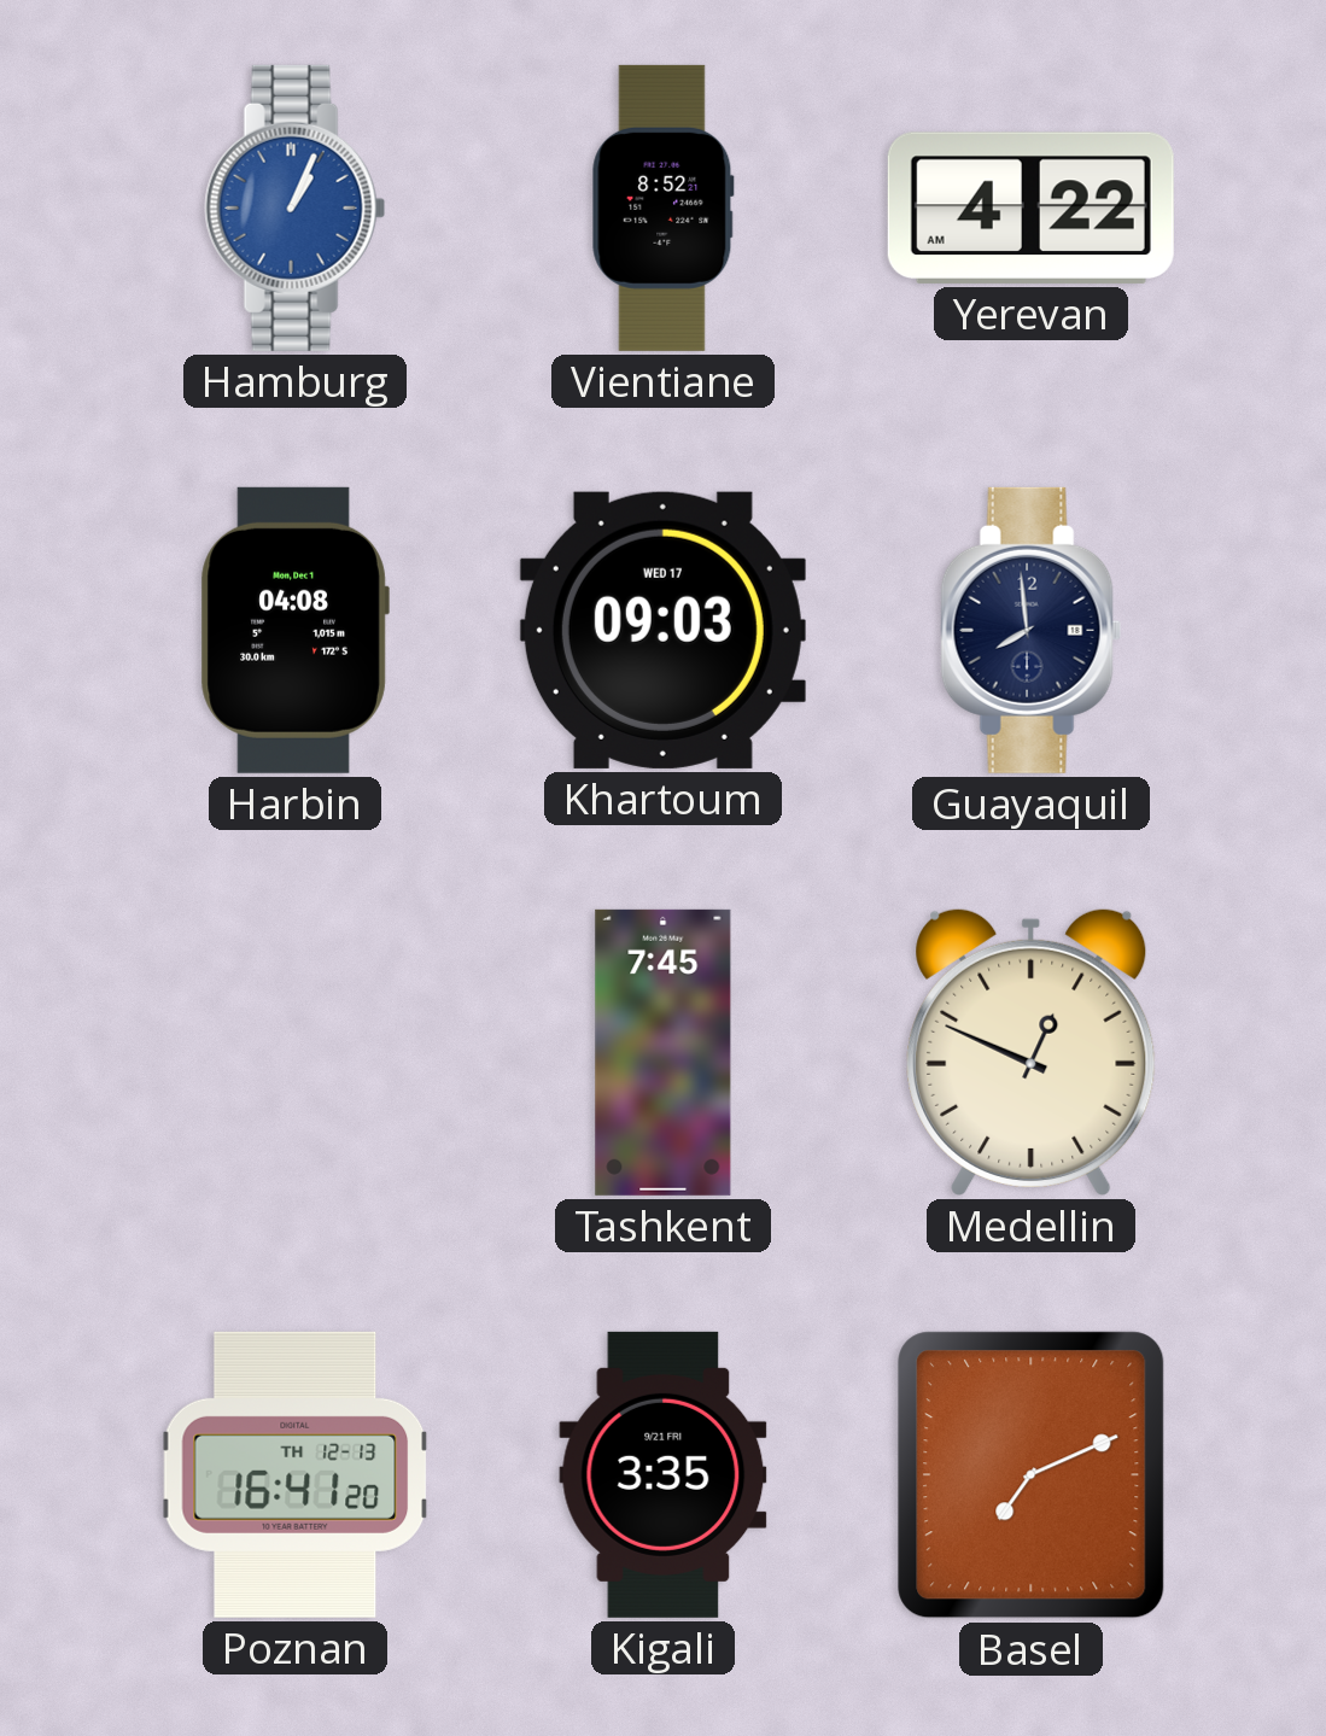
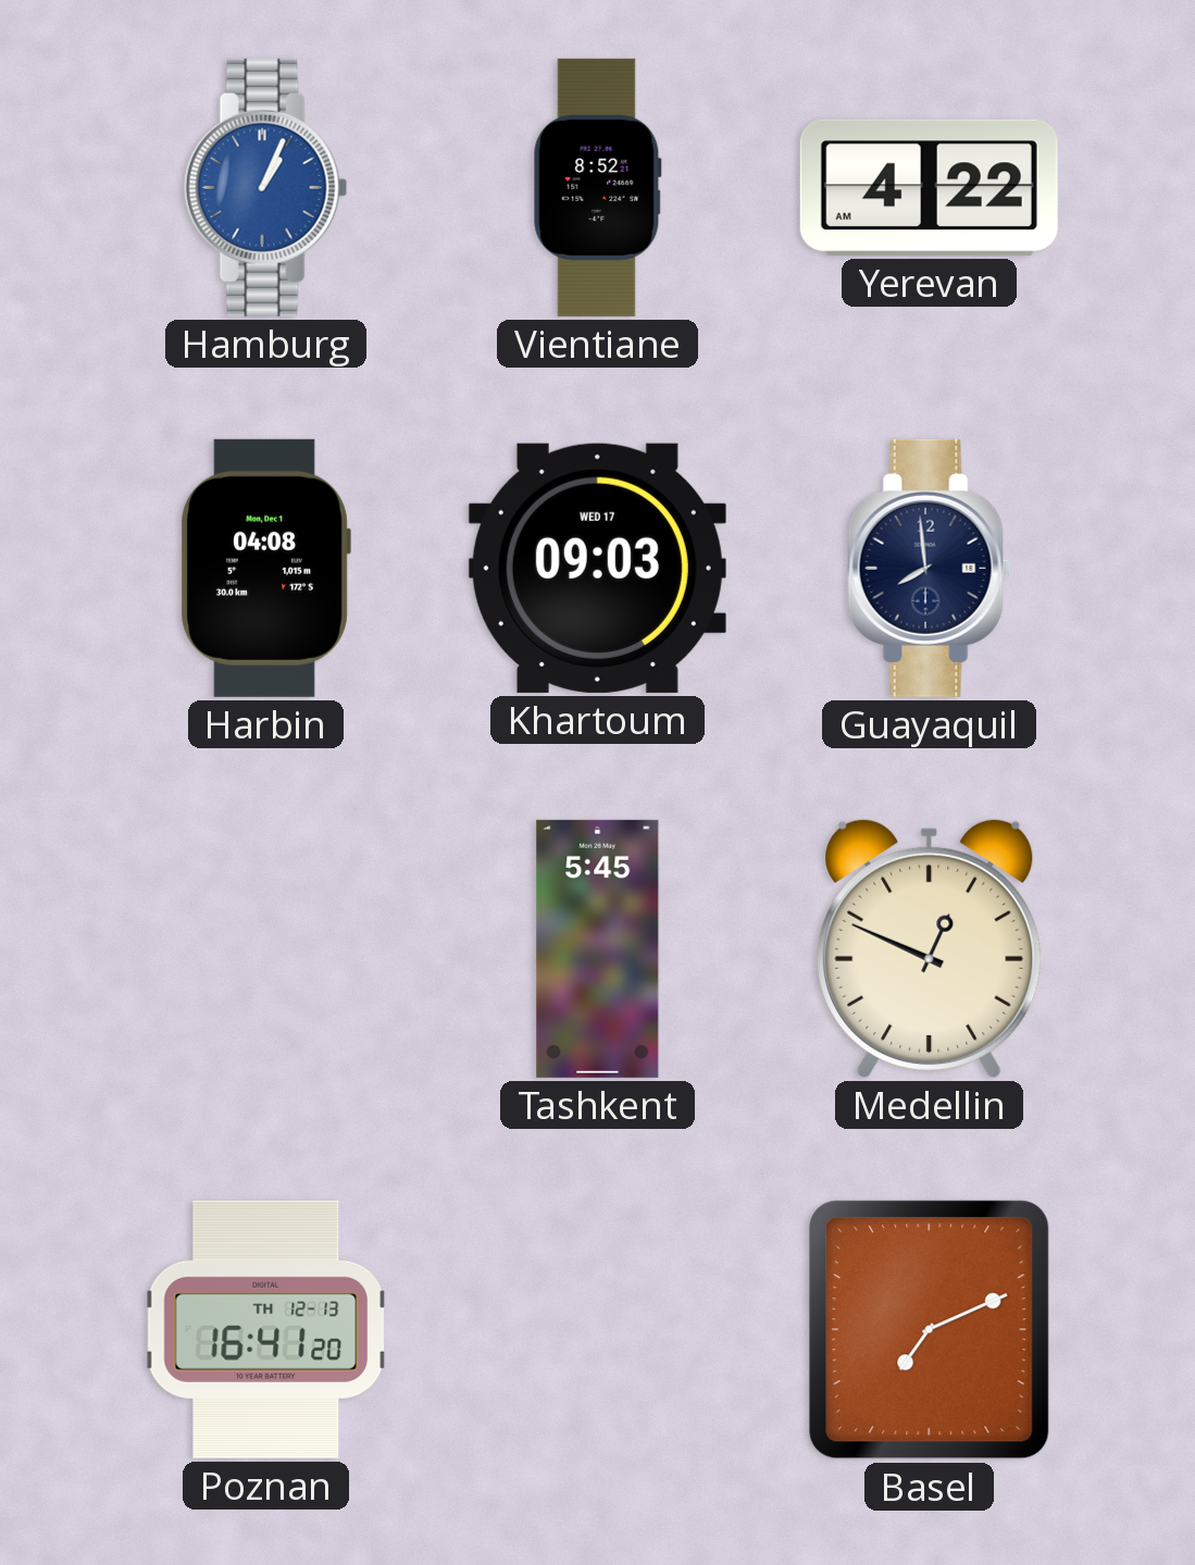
Tashkent: 7:45 -> 5:45 (598, 948)
Kigali: 3:35 -> none (664, 1474)
